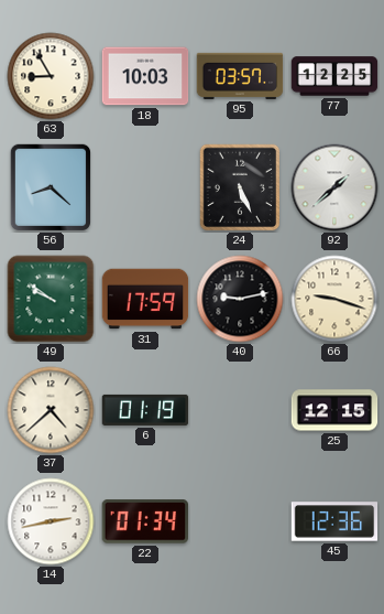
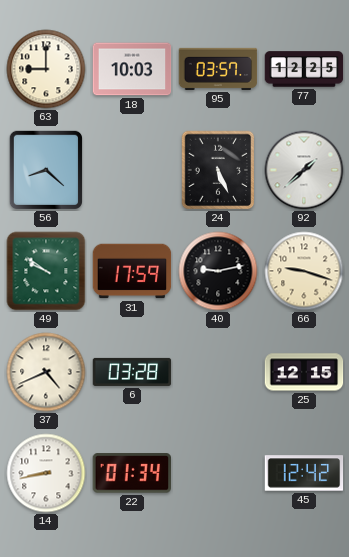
63: 8:55 -> 9:00 (46, 69)
37: 4:38 -> 4:41 (46, 372)
6: 01:19 -> 03:28 (132, 372)
14: 2:43 -> 8:43 (46, 473)
45: 12:36 -> 12:42 (304, 473)
